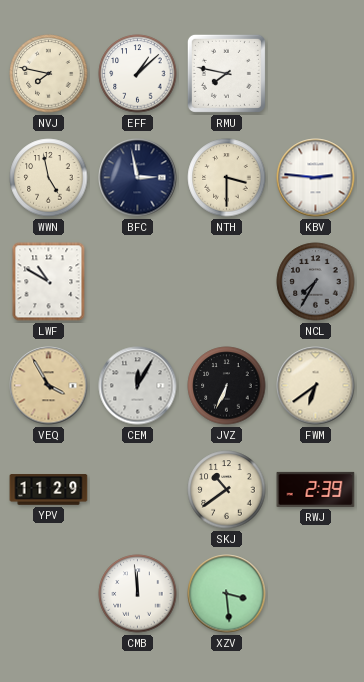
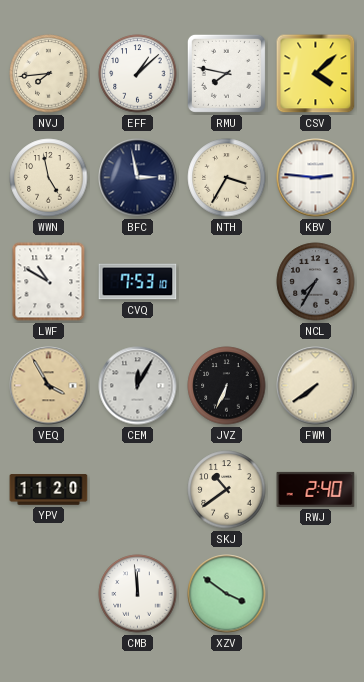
NVJ: 7:47 -> 7:44 (49, 74)
CSV: none -> 4:08 (316, 74)
NTH: 3:30 -> 3:35 (227, 178)
CVQ: none -> 7:53 (138, 282)
FWM: 6:39 -> 7:39 (316, 386)
YPV: 11:29 -> 11:20 (49, 490)
RWJ: 2:39 -> 2:40 (316, 489)
XZV: 3:29 -> 3:51 (227, 594)
